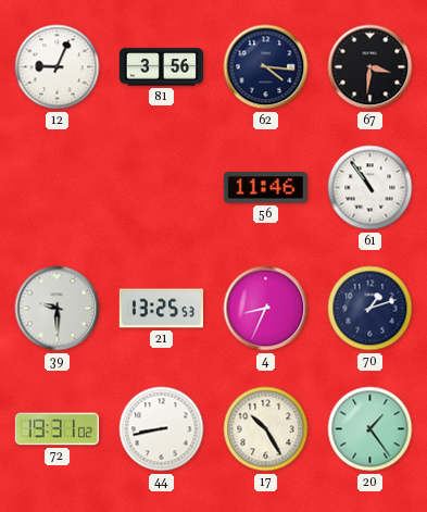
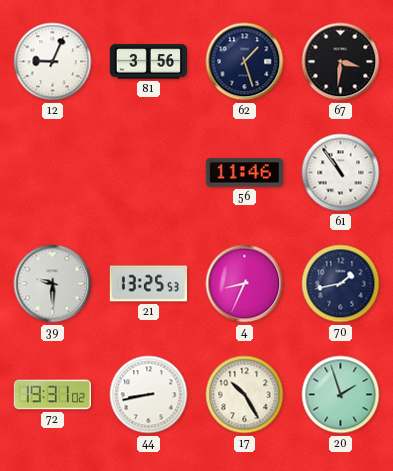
62: 4:16 -> 1:27 (245, 62)
70: 1:12 -> 1:43 (341, 284)
20: 1:24 -> 1:57 (341, 395)
